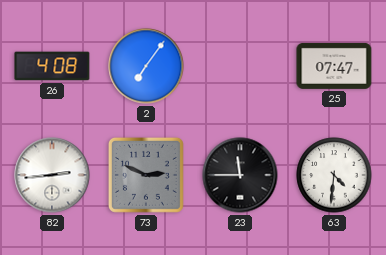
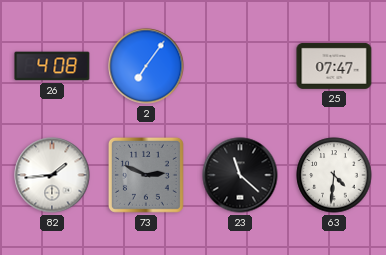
82: 2:44 -> 1:44 (52, 175)
23: 11:45 -> 11:22 (240, 175)
